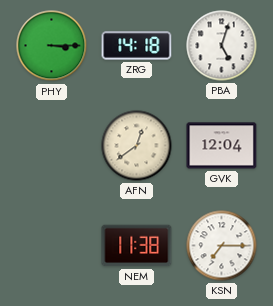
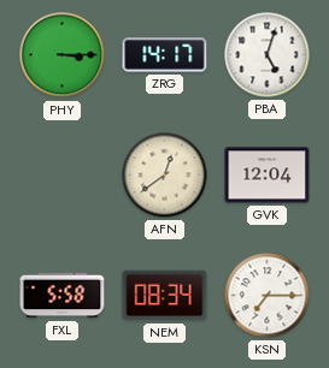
ZRG: 14:18 -> 14:17 (165, 55)
FXL: none -> 5:58 (63, 296)
NEM: 11:38 -> 08:34 (165, 296)
